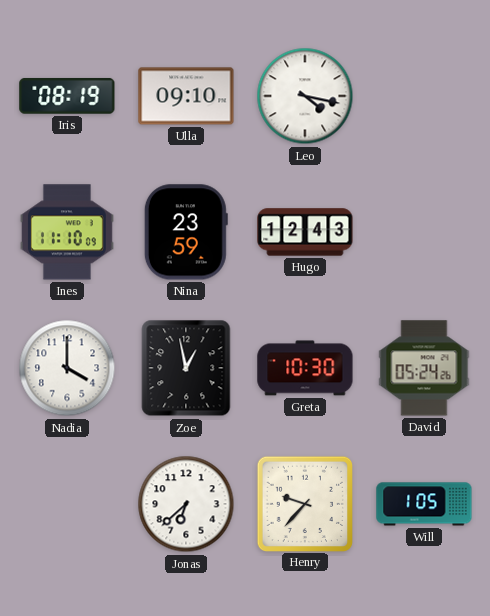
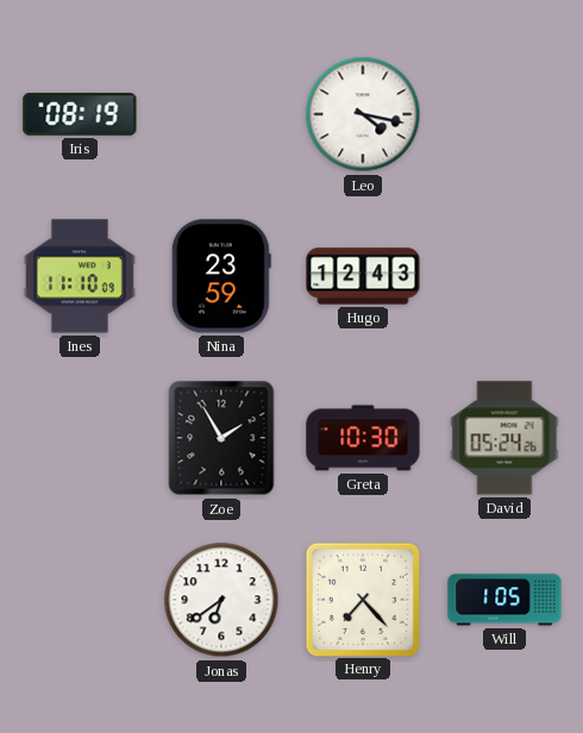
Ulla: 09:10 -> none (186, 96)
Nadia: 4:00 -> none (67, 368)
Zoe: 12:58 -> 1:55 (221, 438)
Jonas: 6:38 -> 6:39 (221, 600)
Henry: 9:37 -> 7:23 (362, 599)
